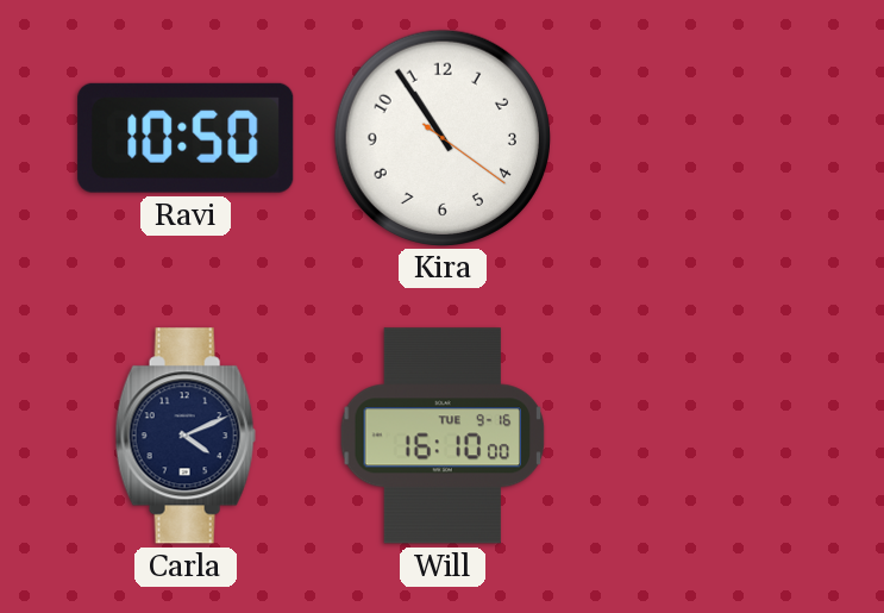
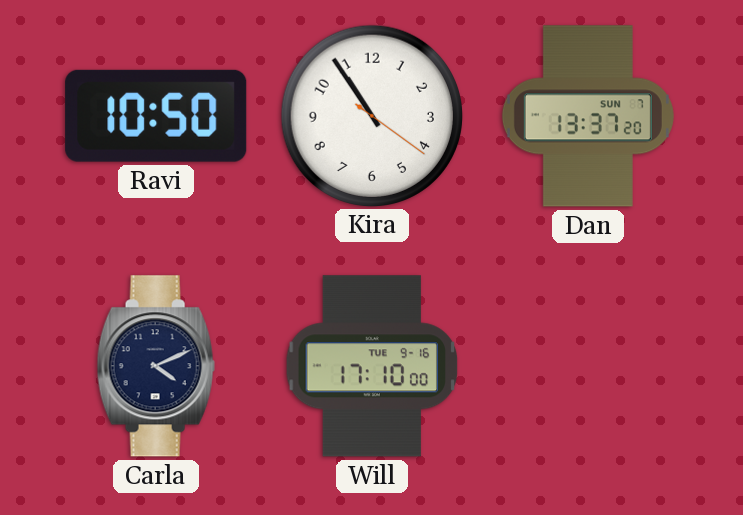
Dan: none -> 13:37 (588, 116)
Will: 16:10 -> 17:10 (372, 366)
